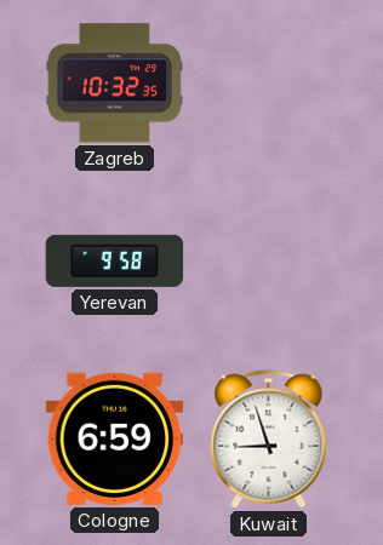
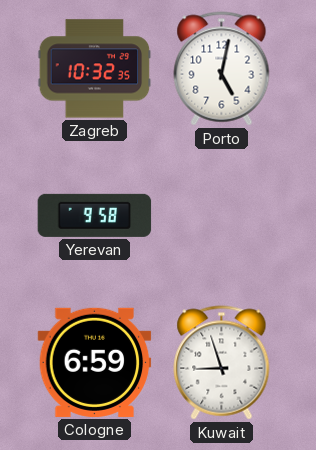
Porto: none -> 5:02 (222, 69)
